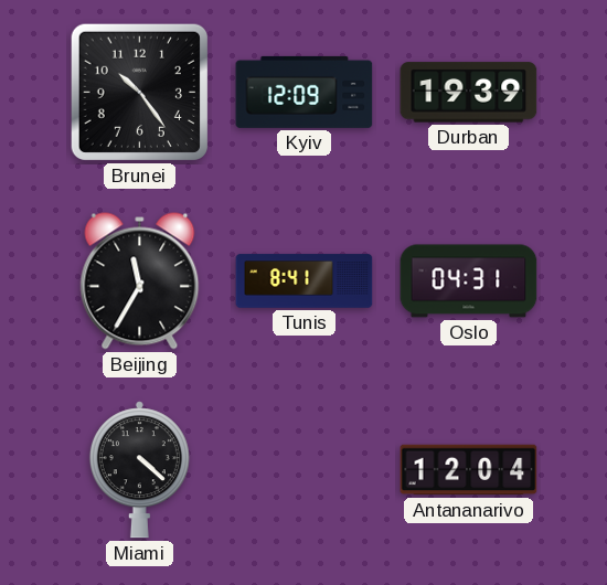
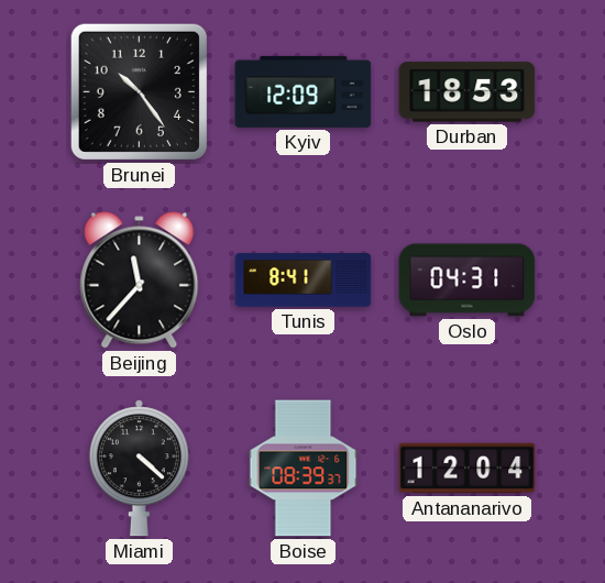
Durban: 19:39 -> 18:53 (468, 92)
Beijing: 11:35 -> 11:37 (140, 280)
Boise: none -> 08:39 (304, 469)
